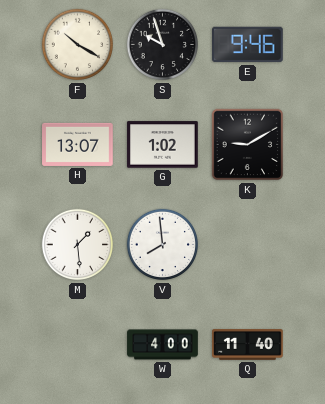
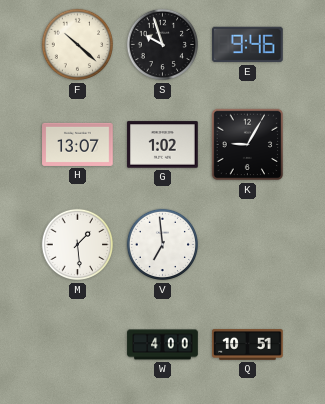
F: 10:20 -> 10:22 (78, 45)
K: 9:10 -> 9:05 (248, 145)
V: 7:59 -> 6:59 (163, 245)
Q: 11:40 -> 10:51 (248, 345)
